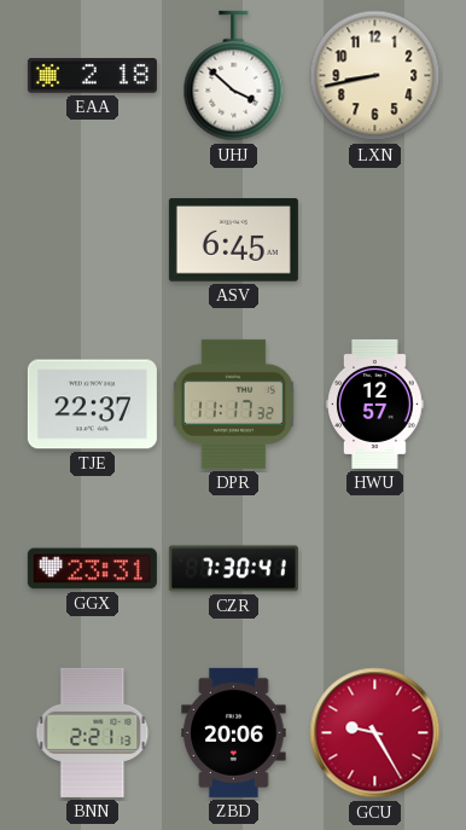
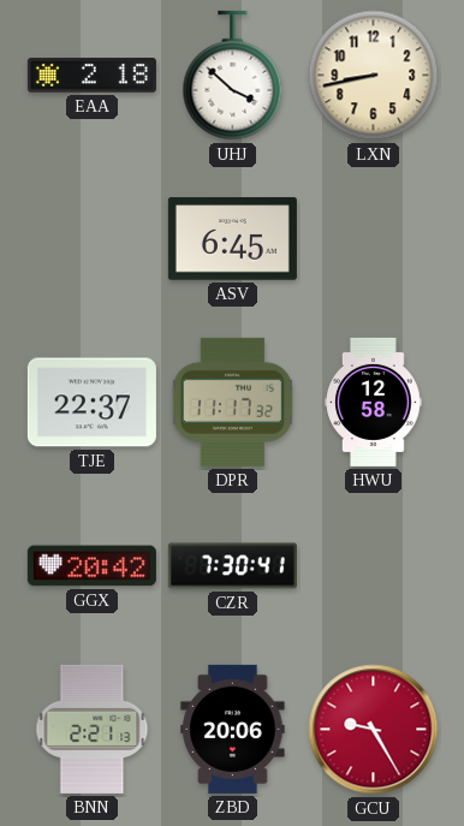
HWU: 12:57 -> 12:58 (374, 402)
GGX: 23:31 -> 20:42 (91, 566)
